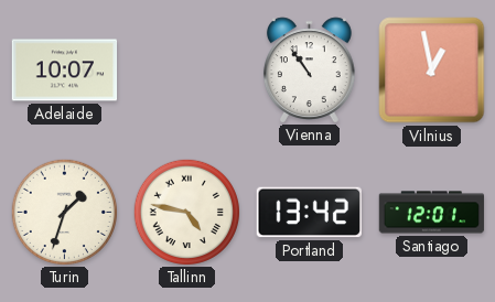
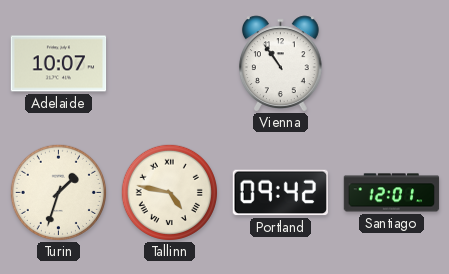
Vilnius: 12:58 -> none (432, 71)
Portland: 13:42 -> 09:42 (280, 193)
